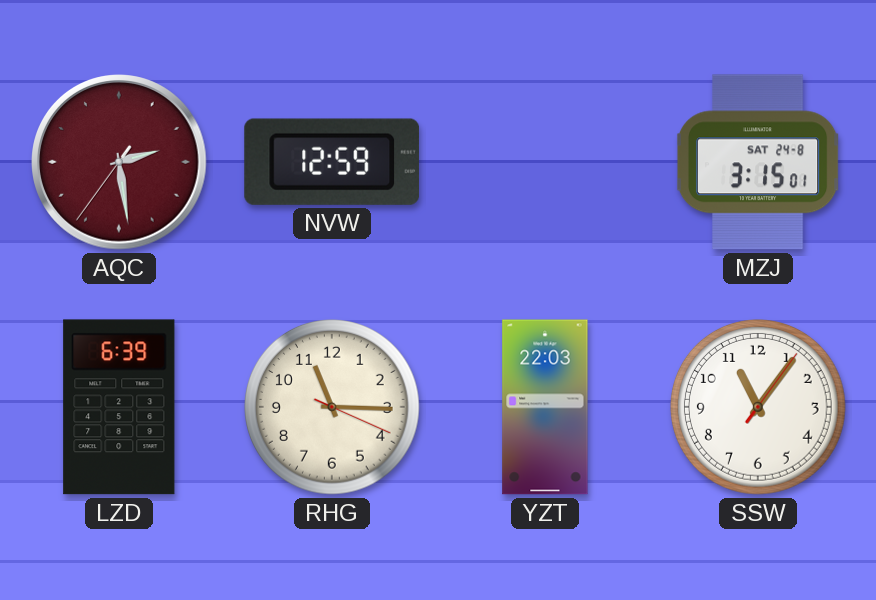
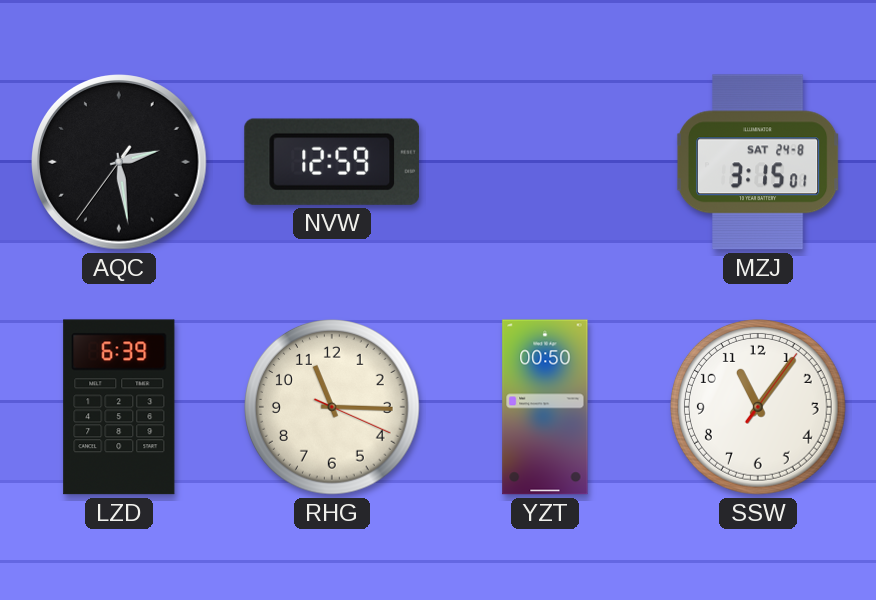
AQC dial: burgundy -> black (119, 162)
YZT: 22:03 -> 00:50 (545, 407)
